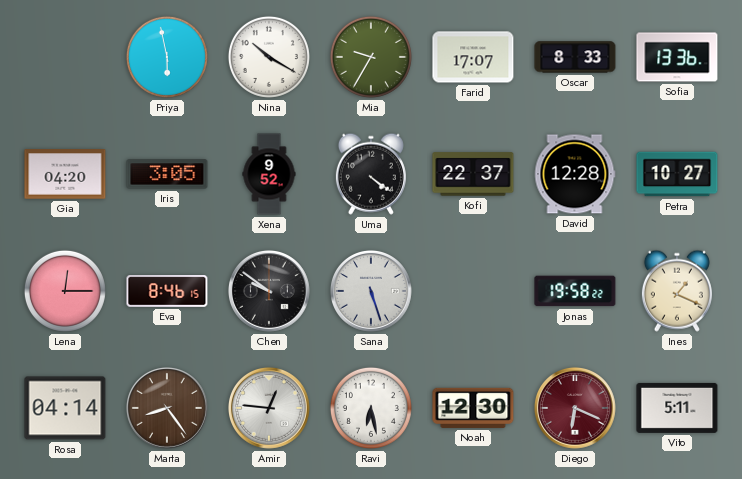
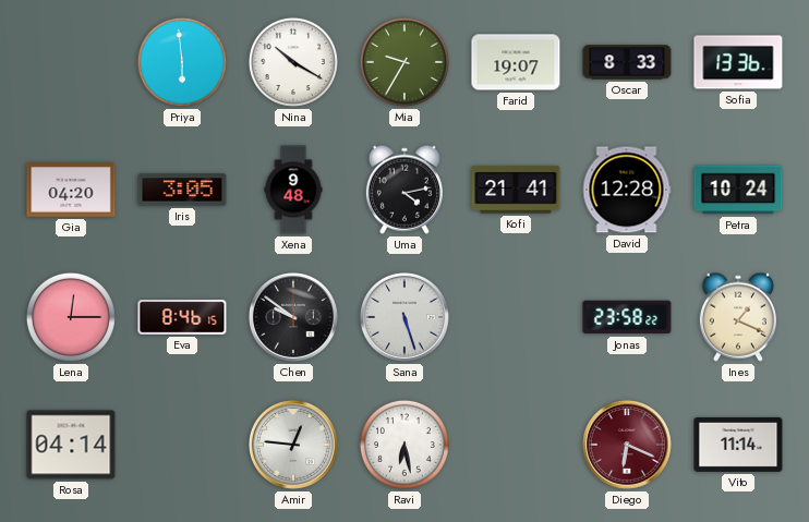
Priya: 5:58 -> 5:59 (182, 62)
Farid: 17:07 -> 19:07 (516, 62)
Xena: 9:52 -> 9:48 (293, 190)
Uma: 4:21 -> 4:13 (404, 190)
Kofi: 22:37 -> 21:41 (516, 190)
Petra: 10:27 -> 10:24 (738, 190)
Jonas: 19:58 -> 23:58 (627, 317)
Marta: 8:24 -> none (167, 408)
Noah: 12:30 -> none (473, 408)
Vito: 5:11 -> 11:14 (738, 445)
